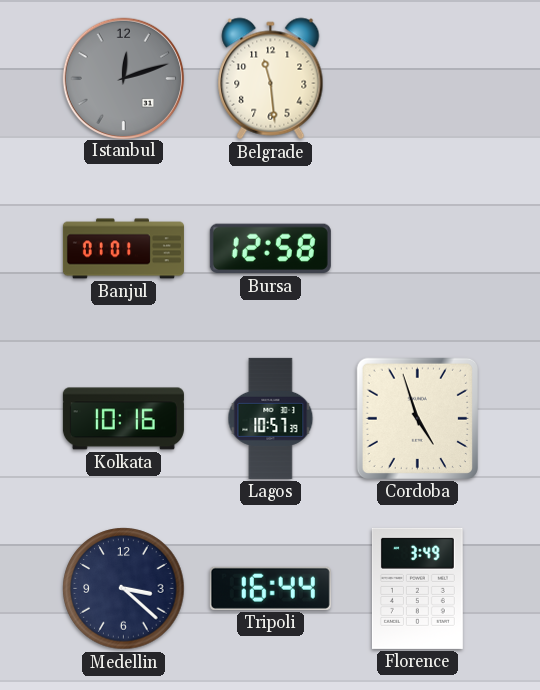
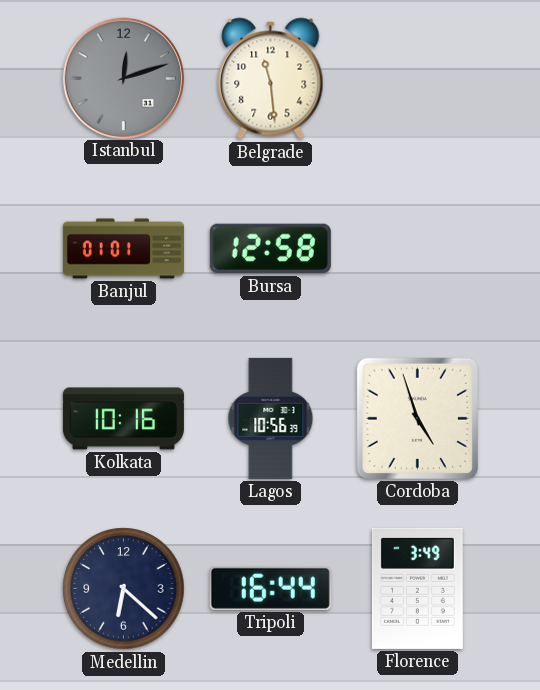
Lagos: 10:57 -> 10:56 (271, 418)
Medellin: 3:22 -> 6:22 (124, 589)
